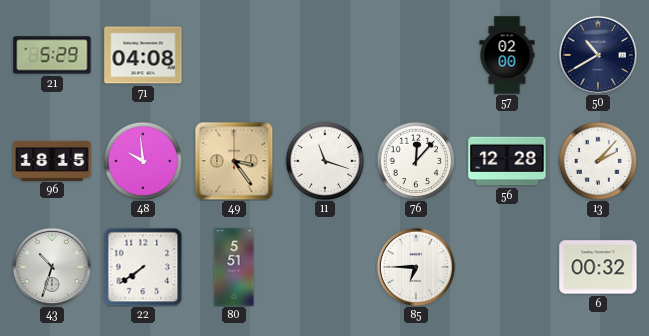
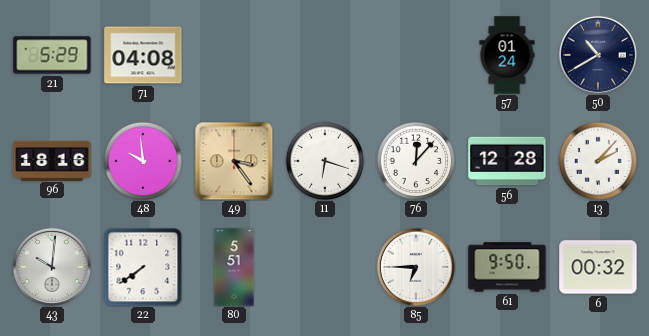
57: 02:00 -> 01:24 (507, 55)
96: 18:15 -> 18:16 (52, 160)
11: 11:18 -> 6:18 (325, 161)
43: 10:33 -> 10:01 (52, 267)
61: none -> 9:50 (507, 267)
